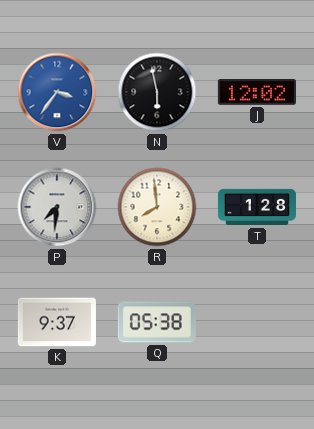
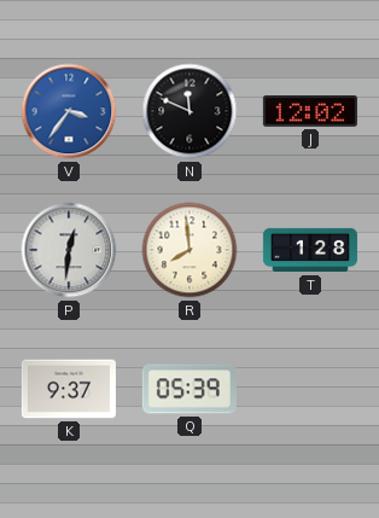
N: 5:58 -> 11:49 (189, 111)
P: 7:31 -> 12:31 (69, 250)
Q: 05:38 -> 05:39 (189, 389)
